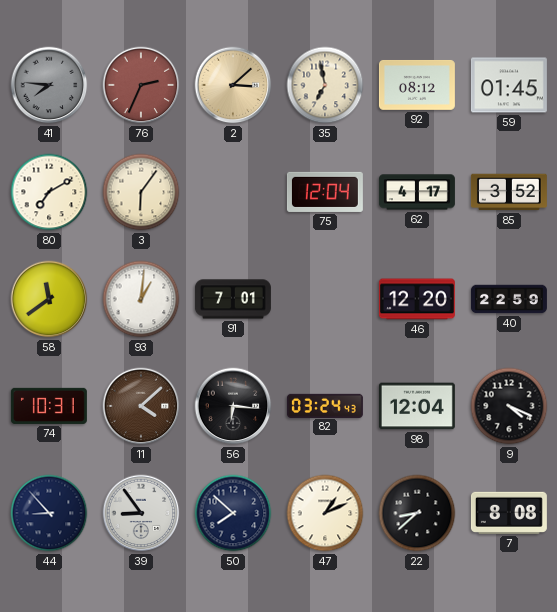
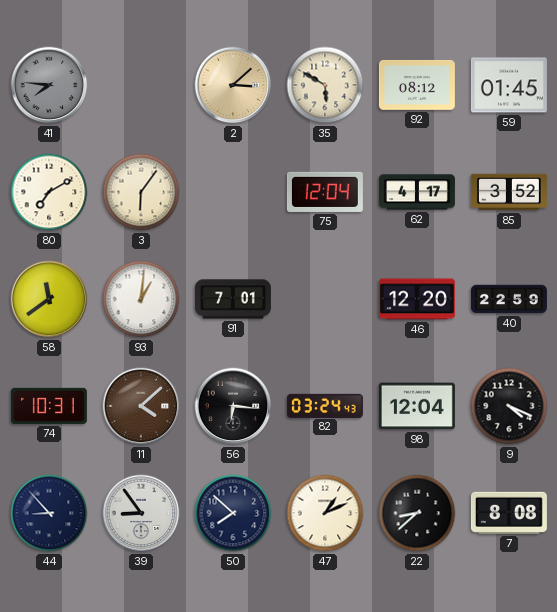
76: 2:34 -> none (141, 85)
35: 6:58 -> 5:50 (325, 85)
